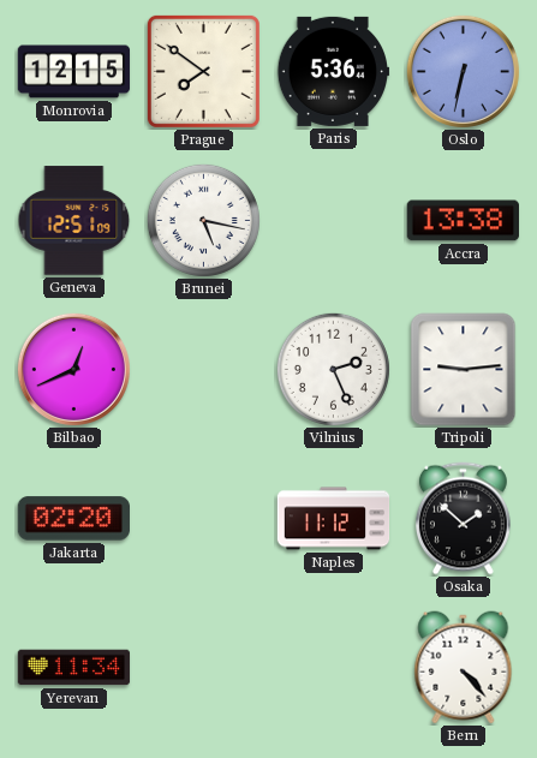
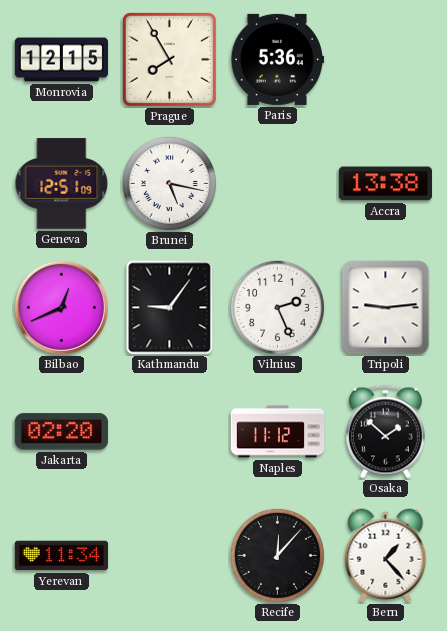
Prague: 7:51 -> 7:55 (169, 59)
Oslo: 6:32 -> none (463, 71)
Kathmandu: none -> 9:06 (170, 308)
Recife: none -> 12:07 (277, 555)
Bern: 4:23 -> 1:23 (386, 556)
